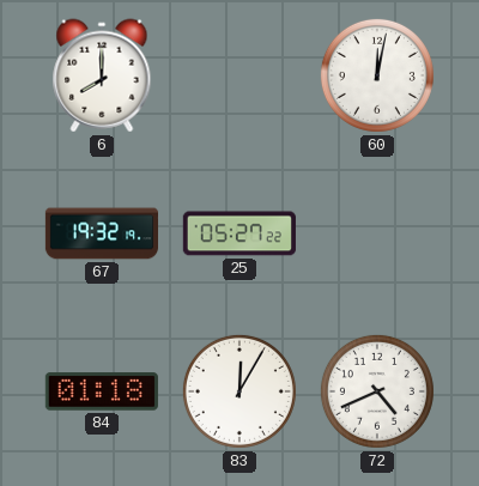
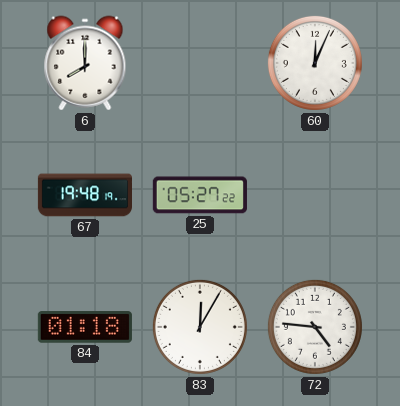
60: 12:02 -> 12:04 (315, 63)
67: 19:32 -> 19:48 (84, 195)
72: 4:41 -> 4:46 (315, 327)
